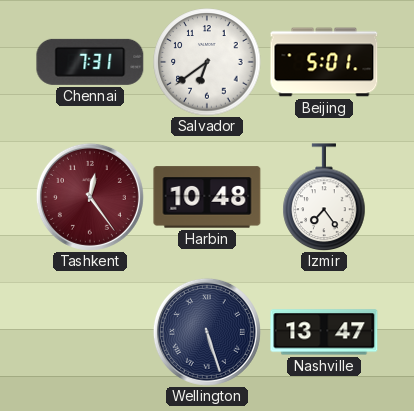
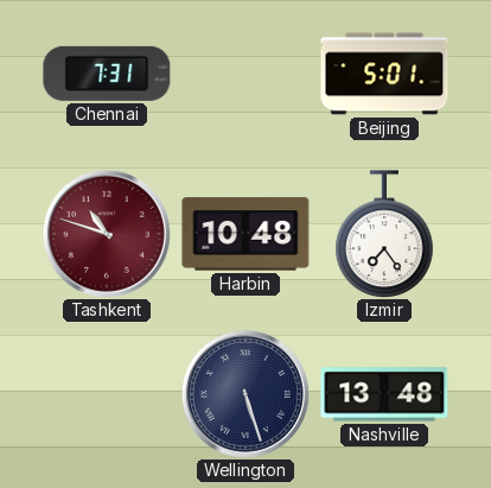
Salvador: 6:39 -> none (207, 62)
Tashkent: 12:24 -> 10:48 (107, 234)
Nashville: 13:47 -> 13:48 (384, 394)
